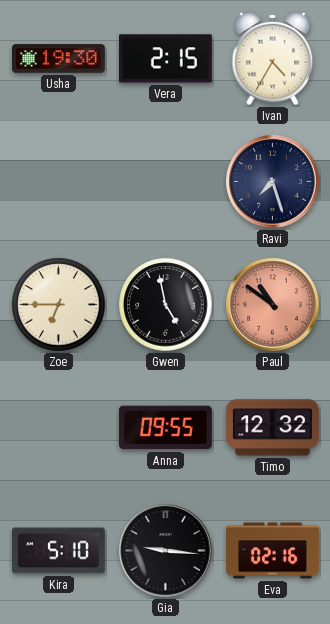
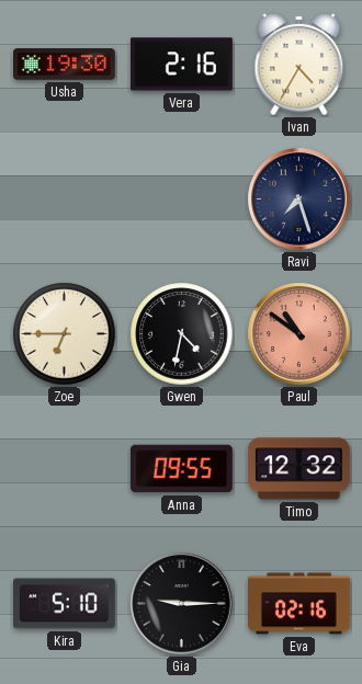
Vera: 2:15 -> 2:16 (181, 65)
Gwen: 4:58 -> 4:32 (182, 334)
Gia: 9:16 -> 9:15 (182, 604)
